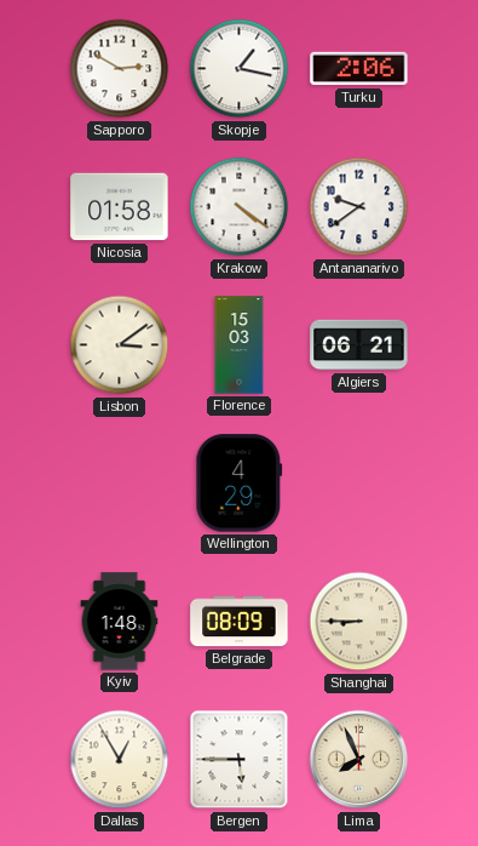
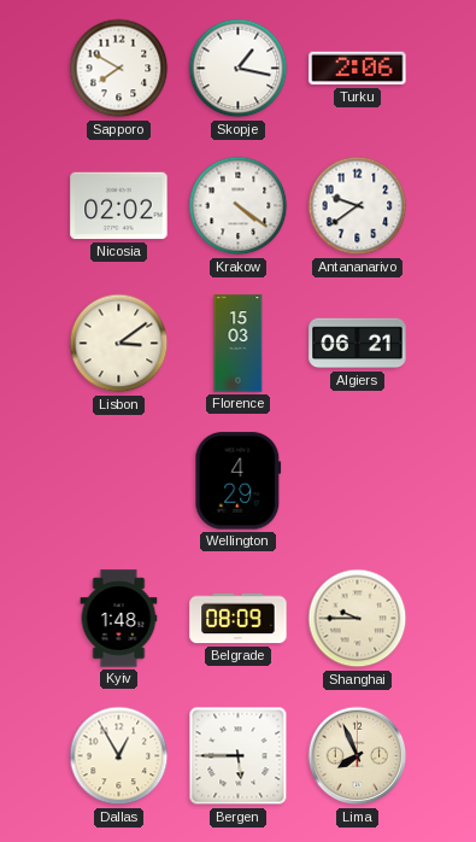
Sapporo: 2:50 -> 7:50 (119, 69)
Nicosia: 01:58 -> 02:02 (119, 206)
Shanghai: 8:45 -> 9:45 (358, 619)
